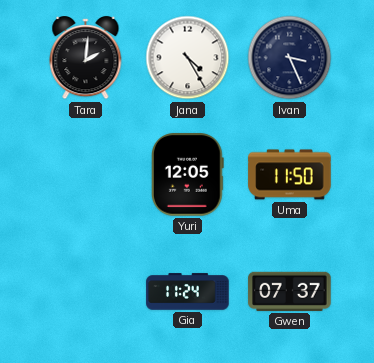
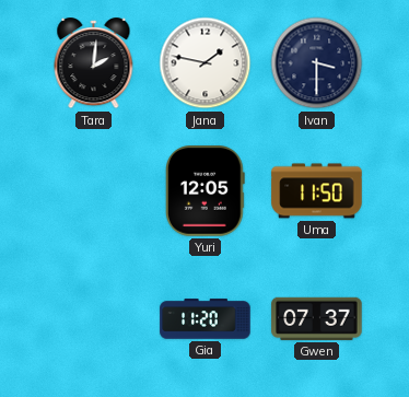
Jana: 4:25 -> 1:47 (206, 63)
Ivan: 3:26 -> 3:30 (317, 63)
Gia: 11:24 -> 11:20 (206, 319)
